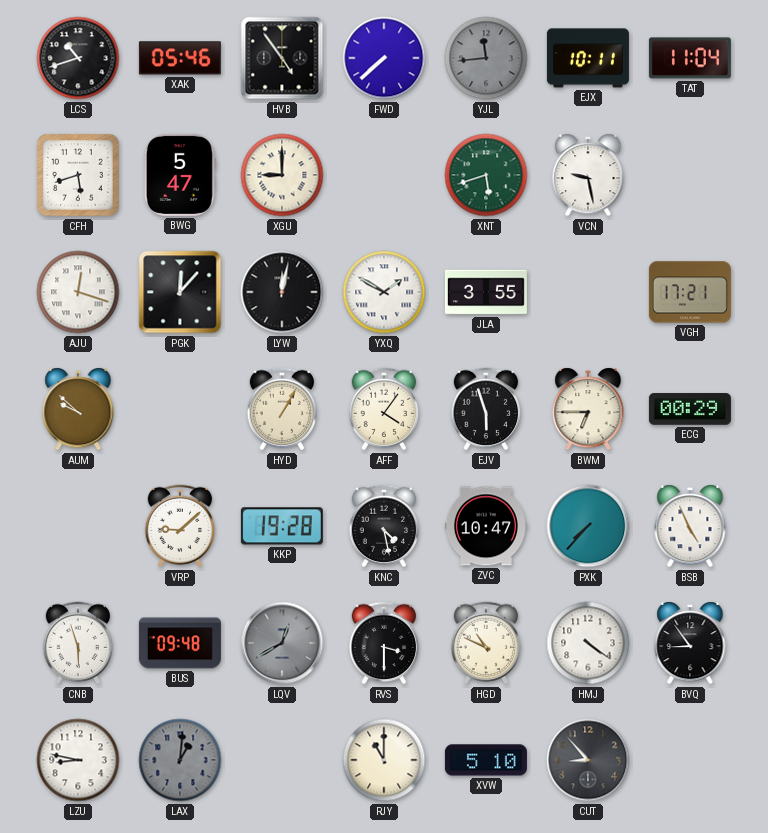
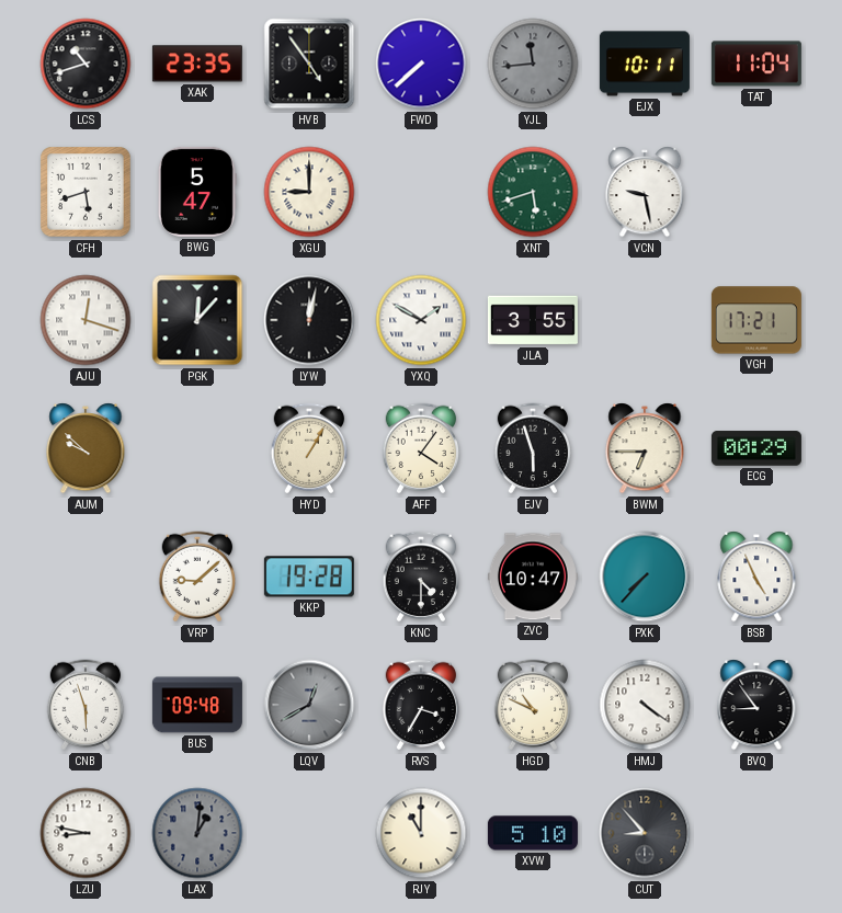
XAK: 05:46 -> 23:35 (197, 64)
KNC: 4:28 -> 4:30 (421, 577)
RVS: 3:30 -> 3:35 (421, 705)
